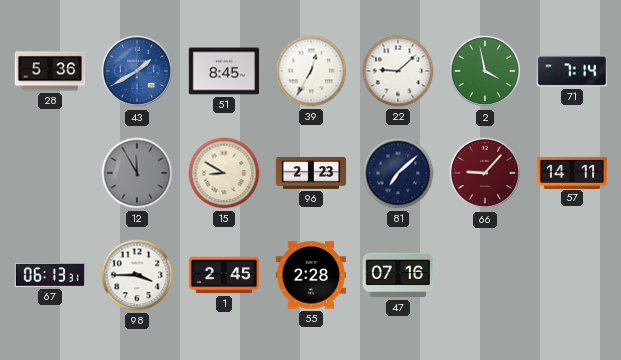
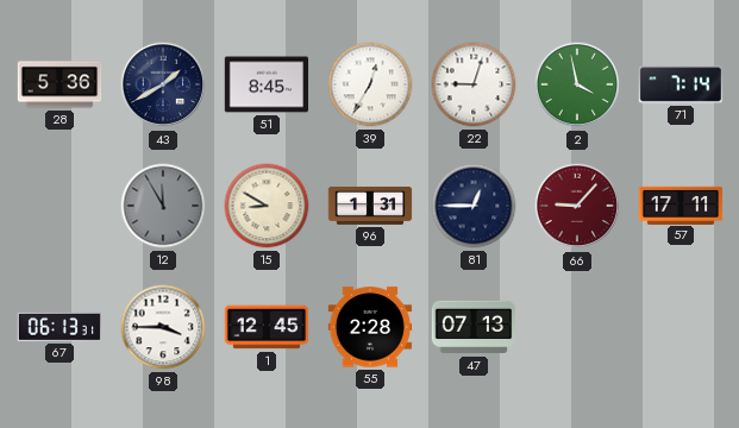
43 dial: blue -> navy (163, 84)
22: 9:08 -> 9:03 (474, 84)
96: 2:23 -> 1:31 (370, 206)
81: 7:08 -> 12:45 (474, 206)
57: 14:11 -> 17:11 (681, 204)
1: 2:45 -> 12:45 (267, 327)
47: 07:16 -> 07:13 (474, 327)
